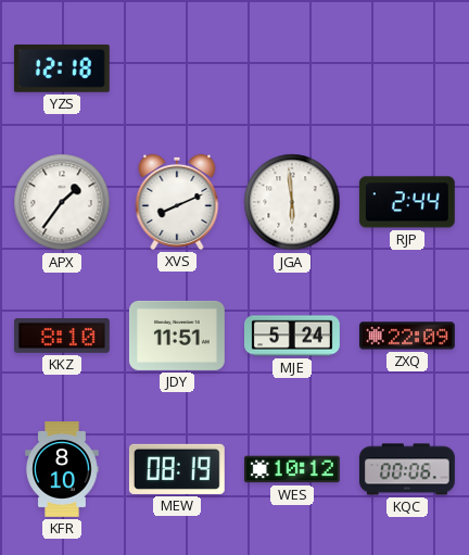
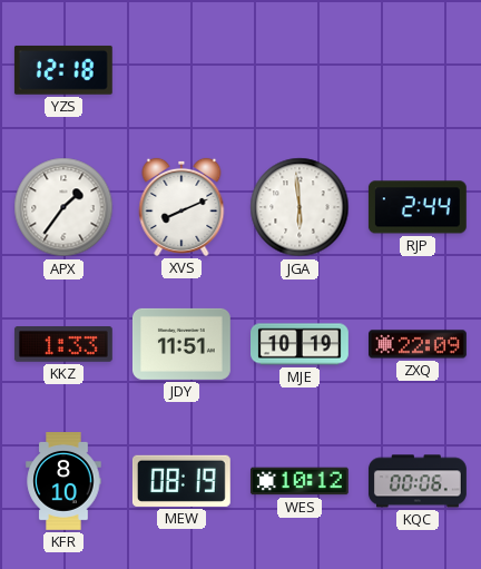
KKZ: 8:10 -> 1:33 (63, 344)
MJE: 5:24 -> 10:19 (301, 344)
